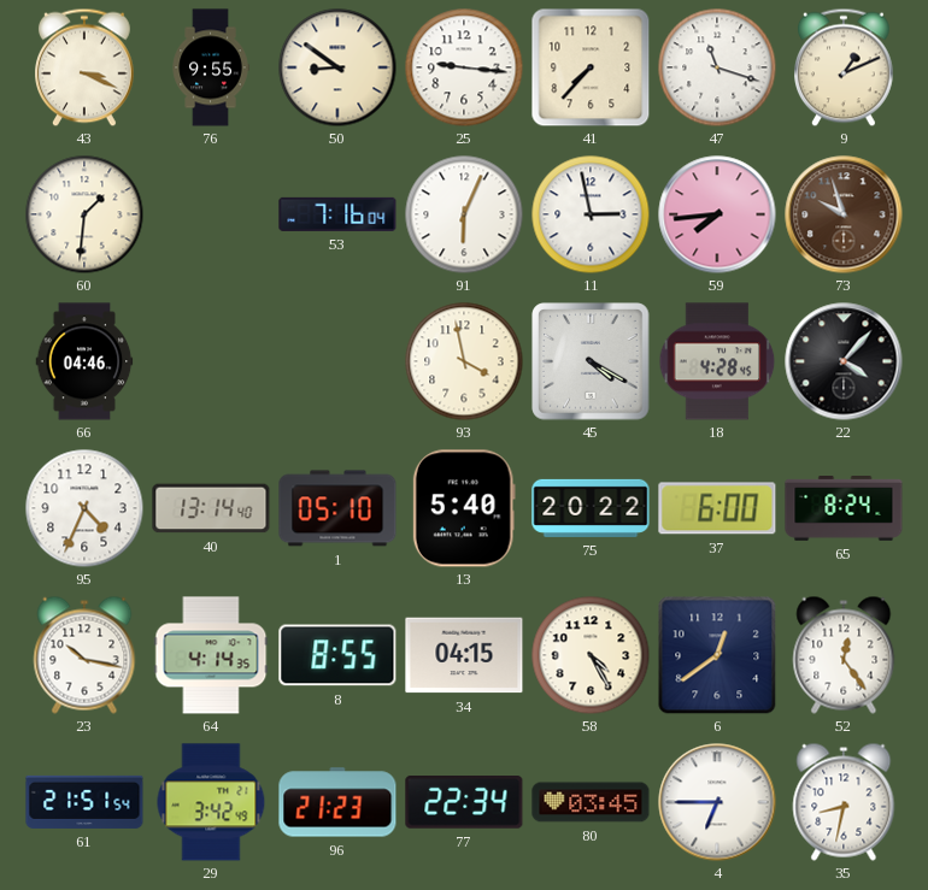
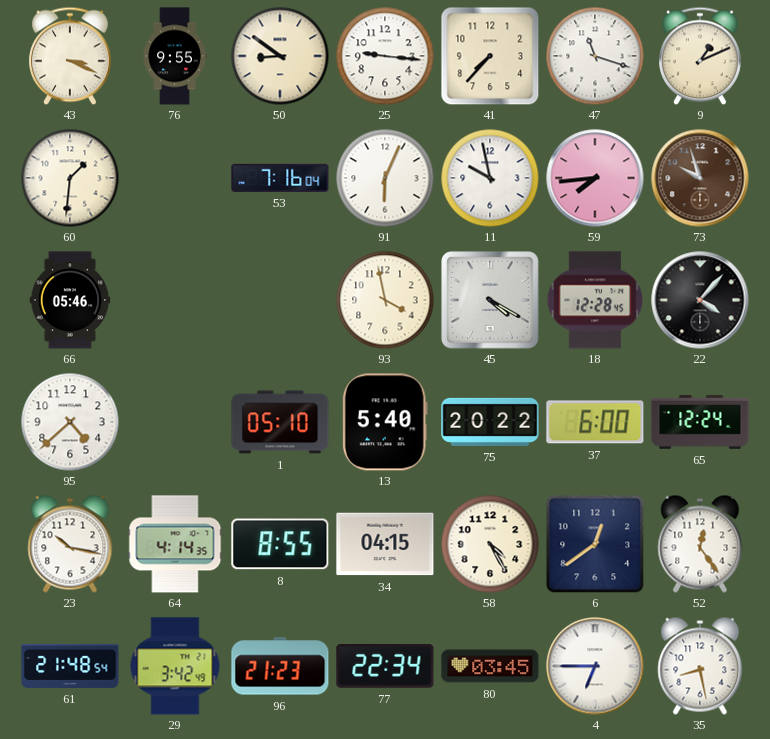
11: 2:58 -> 9:58 (490, 178)
66: 04:46 -> 05:46 (70, 300)
18: 4:28 -> 12:28 (595, 300)
95: 4:34 -> 4:38 (70, 422)
40: 13:14 -> none (211, 508)
65: 8:24 -> 12:24 (700, 423)
61: 21:51 -> 21:48 (70, 666)
35: 8:32 -> 8:28 (700, 666)
